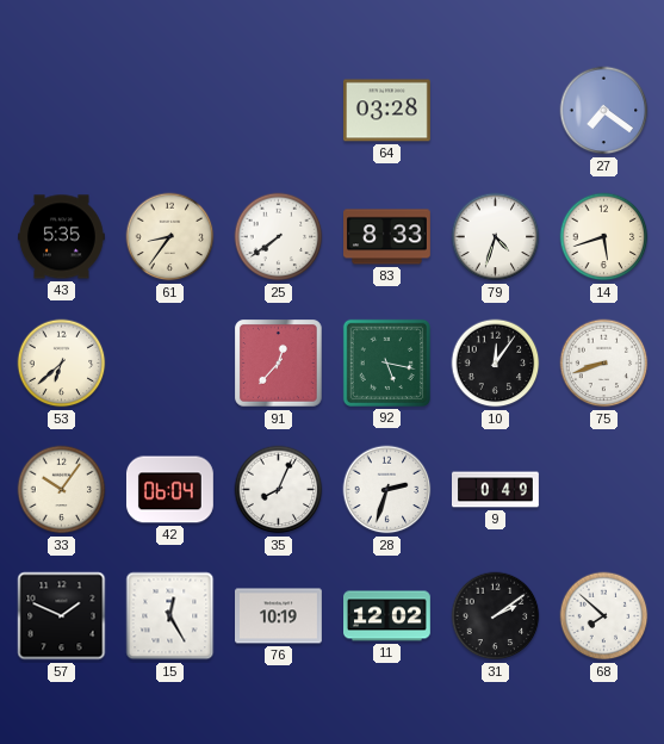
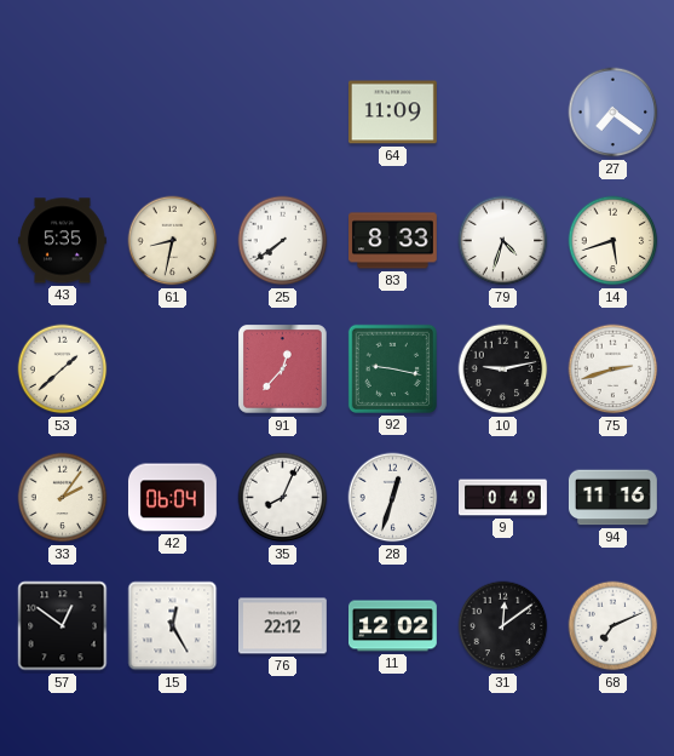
64: 03:28 -> 11:09 (392, 113)
61: 8:36 -> 8:32 (173, 241)
53: 6:38 -> 1:38 (63, 370)
92: 5:17 -> 9:17 (392, 368)
10: 12:06 -> 9:13 (503, 370)
75: 8:42 -> 2:42 (613, 370)
33: 10:06 -> 2:06 (63, 498)
28: 2:33 -> 12:33 (393, 498)
94: none -> 11:16 (612, 498)
57: 1:49 -> 12:51 (63, 626)
76: 10:19 -> 22:12 (283, 626)
31: 2:09 -> 12:09 (503, 626)
68: 7:52 -> 7:11 (613, 626)
